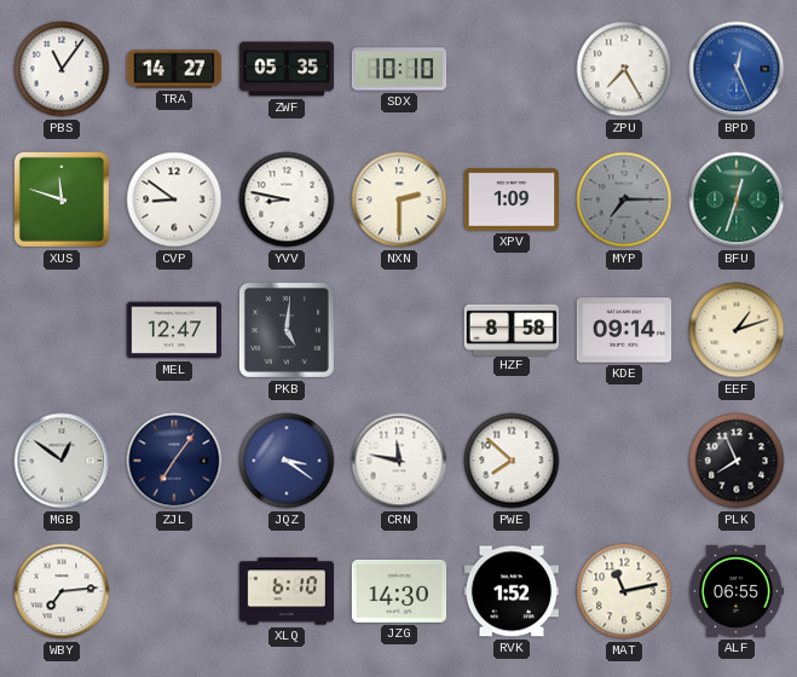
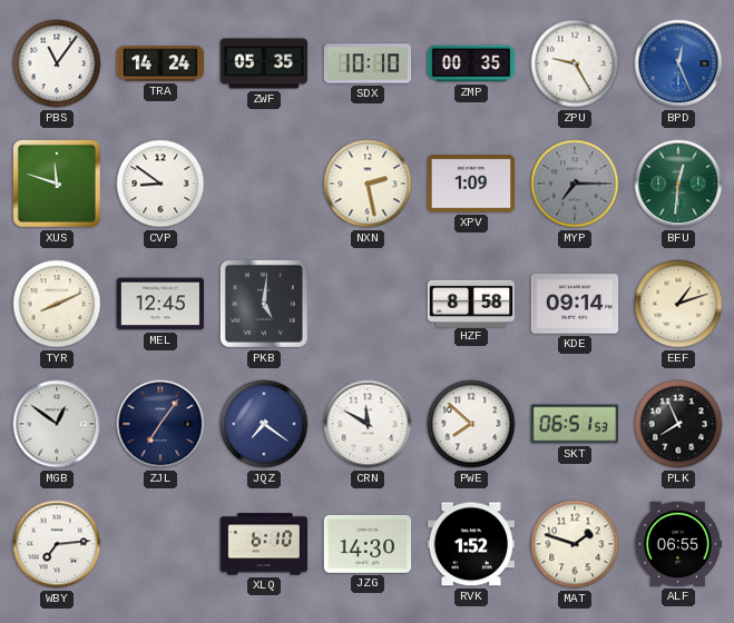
TRA: 14:27 -> 14:24 (160, 63)
ZMP: none -> 00:35 (471, 63)
ZPU: 7:25 -> 9:25 (575, 63)
YVV: 8:47 -> none (287, 199)
NXN: 2:30 -> 2:28 (368, 184)
BFU: 12:33 -> 12:31 (678, 184)
TYR: none -> 8:11 (57, 304)
MEL: 12:47 -> 12:45 (160, 304)
JQZ: 3:21 -> 7:21 (264, 424)
CRN: 11:47 -> 11:50 (368, 424)
SKT: none -> 06:51 (575, 424)
MAT: 11:13 -> 1:48 (575, 544)
